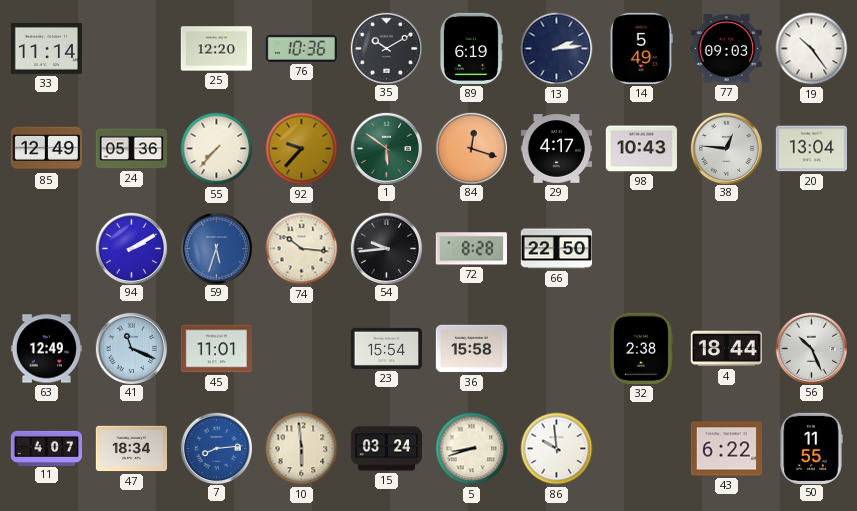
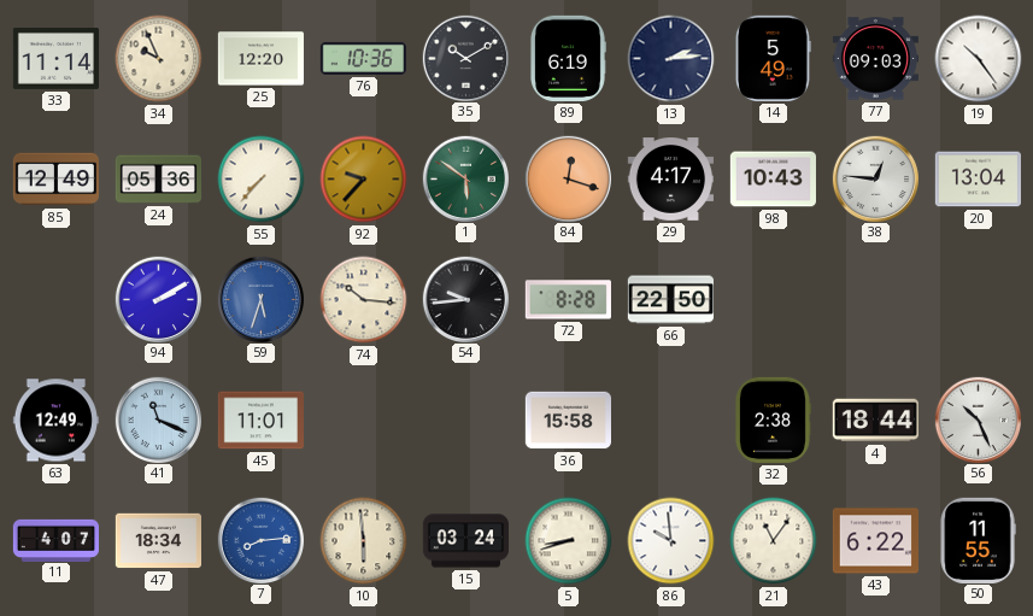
34: none -> 9:56 (159, 59)
23: 15:54 -> none (386, 348)
21: none -> 11:06 (774, 541)
